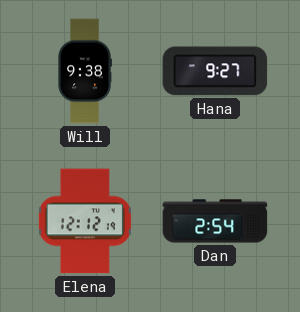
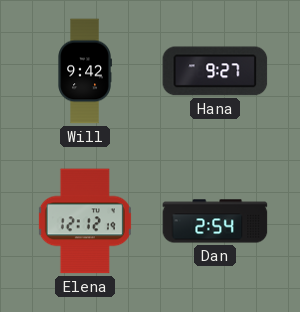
Will: 9:38 -> 9:42 (85, 71)
